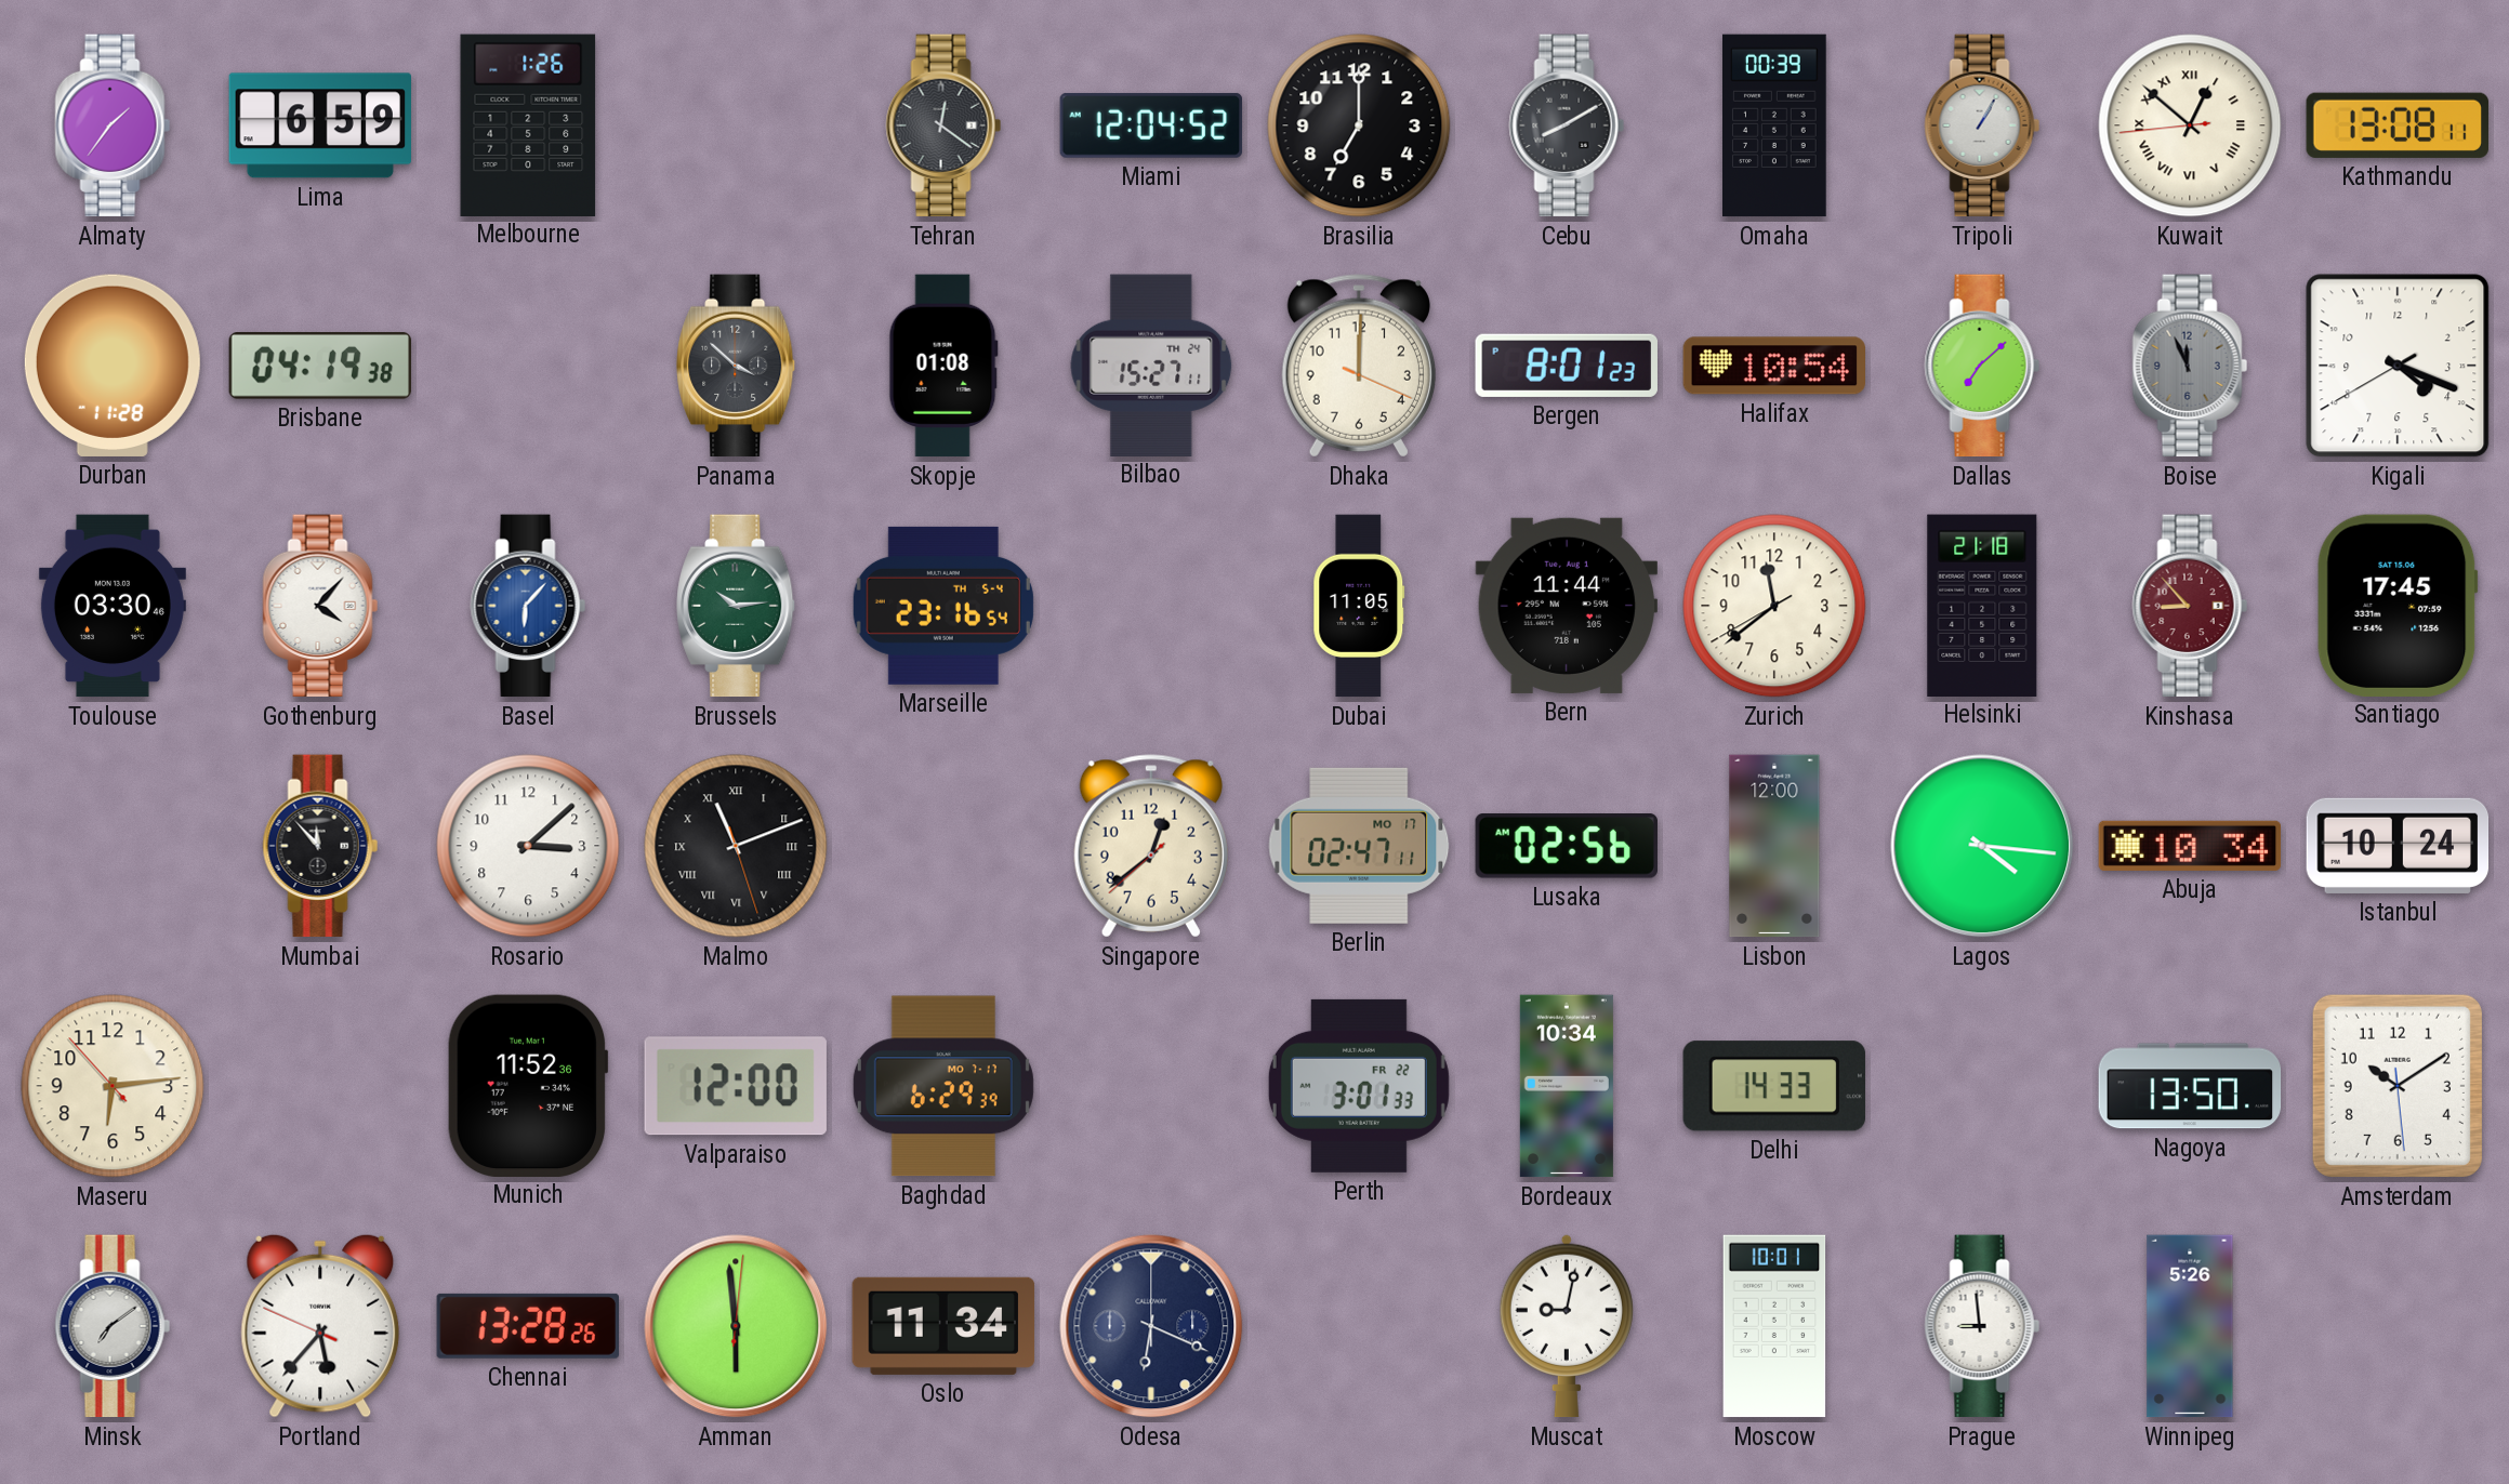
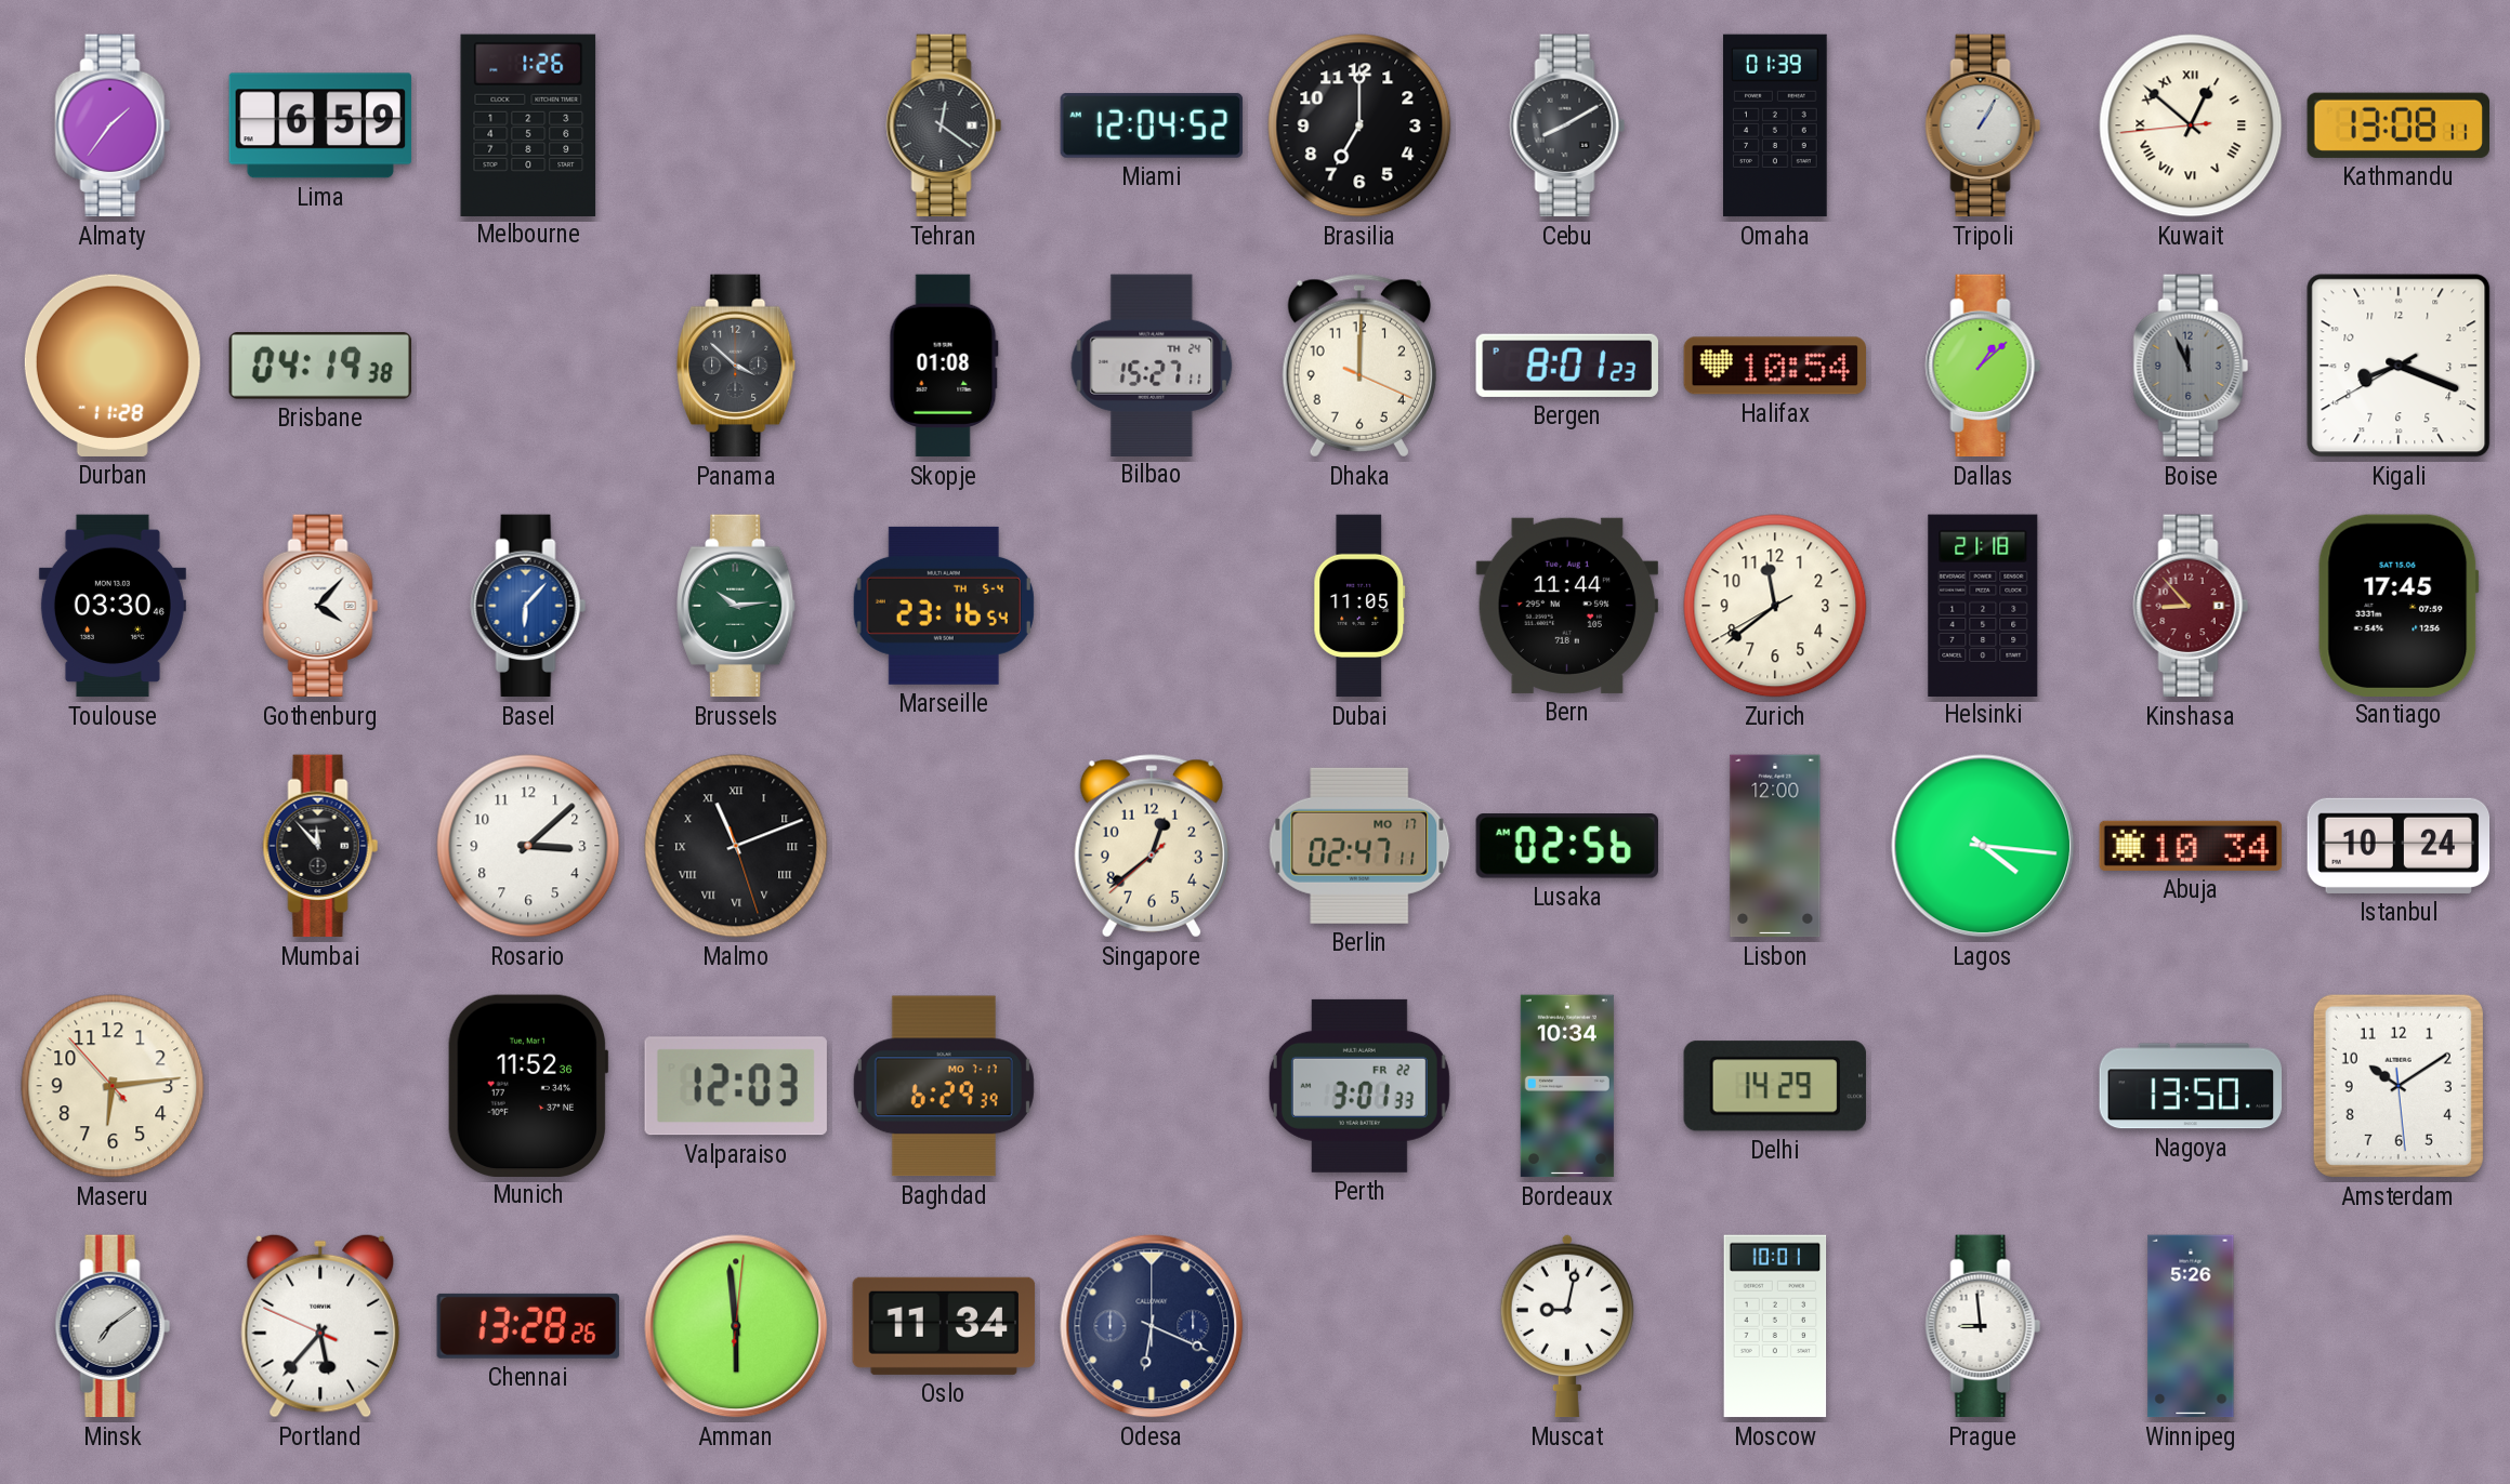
Omaha: 00:39 -> 01:39 (1776, 125)
Dallas: 7:08 -> 1:08 (1983, 366)
Kigali: 4:18 -> 8:18 (2399, 366)
Valparaiso: 12:00 -> 12:03 (736, 1086)
Delhi: 14:33 -> 14:29 (1775, 1086)
